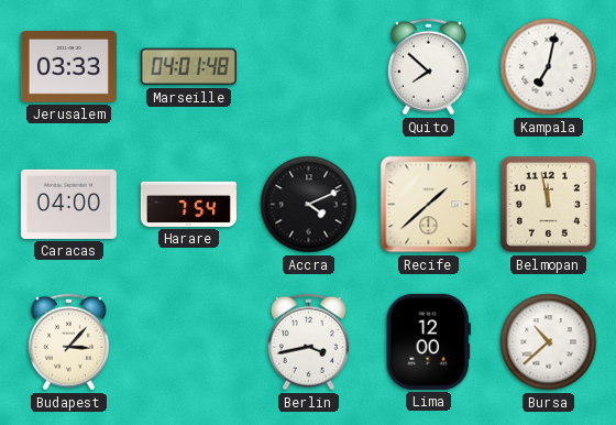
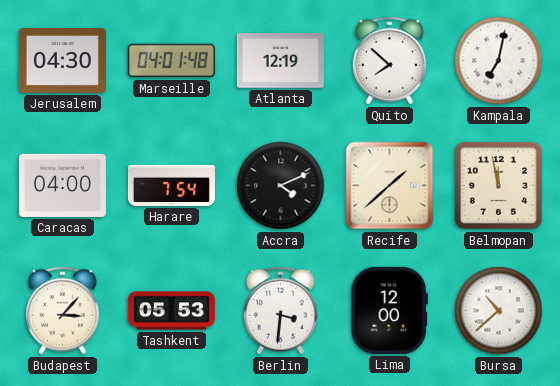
Jerusalem: 03:33 -> 04:30 (62, 61)
Atlanta: none -> 12:19 (280, 61)
Tashkent: none -> 05:53 (171, 311)
Berlin: 3:43 -> 3:31 (280, 311)
